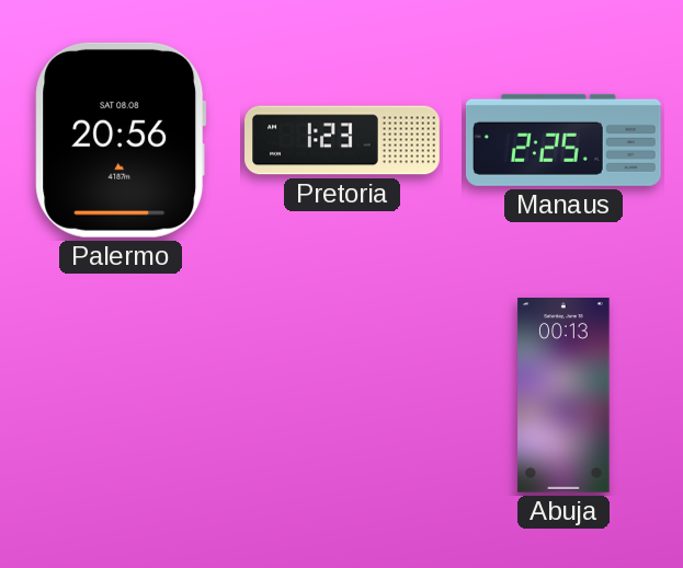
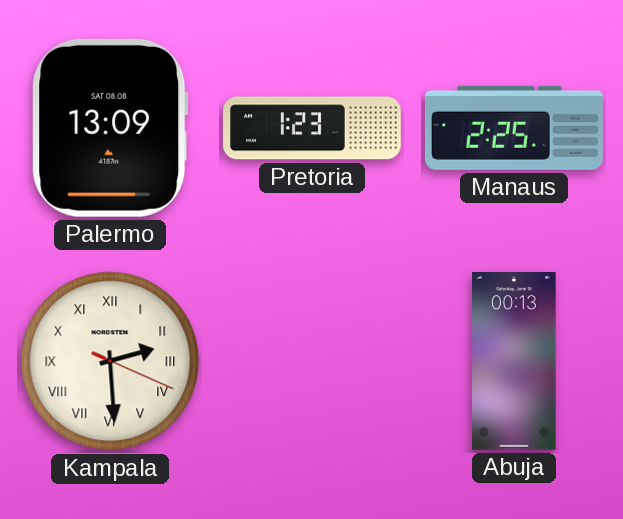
Palermo: 20:56 -> 13:09 (110, 128)
Kampala: none -> 2:29 (110, 361)
